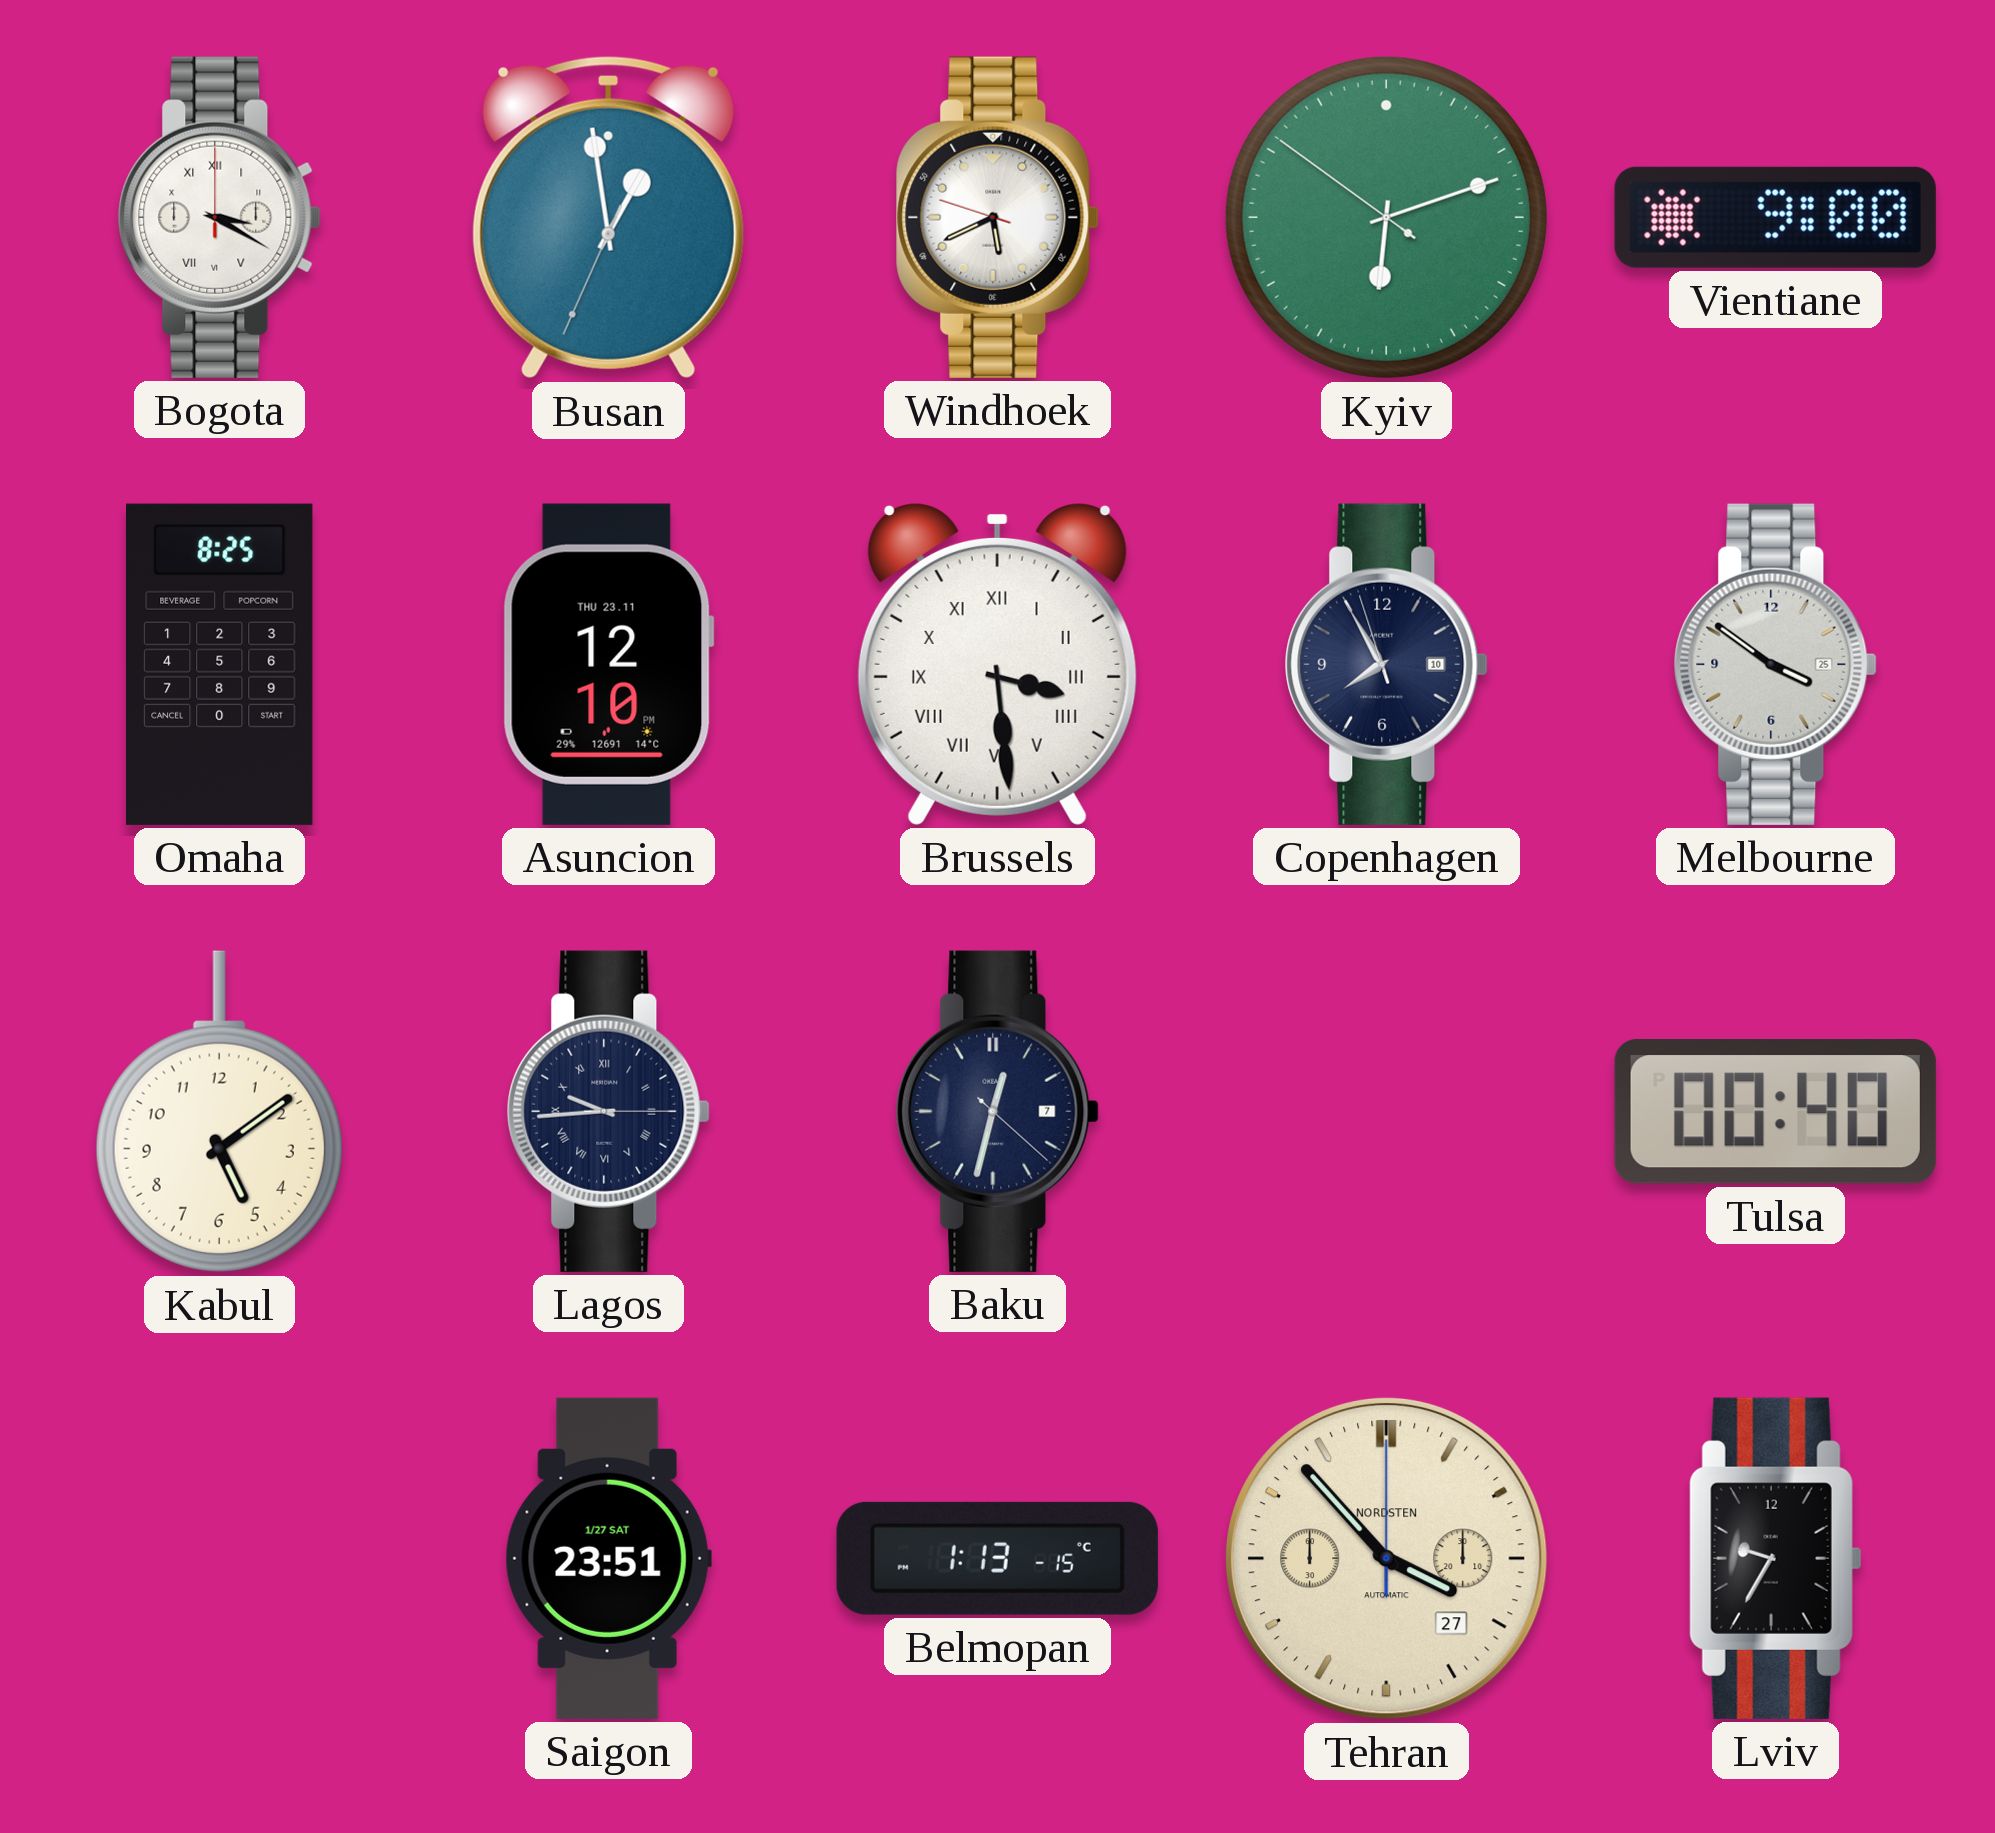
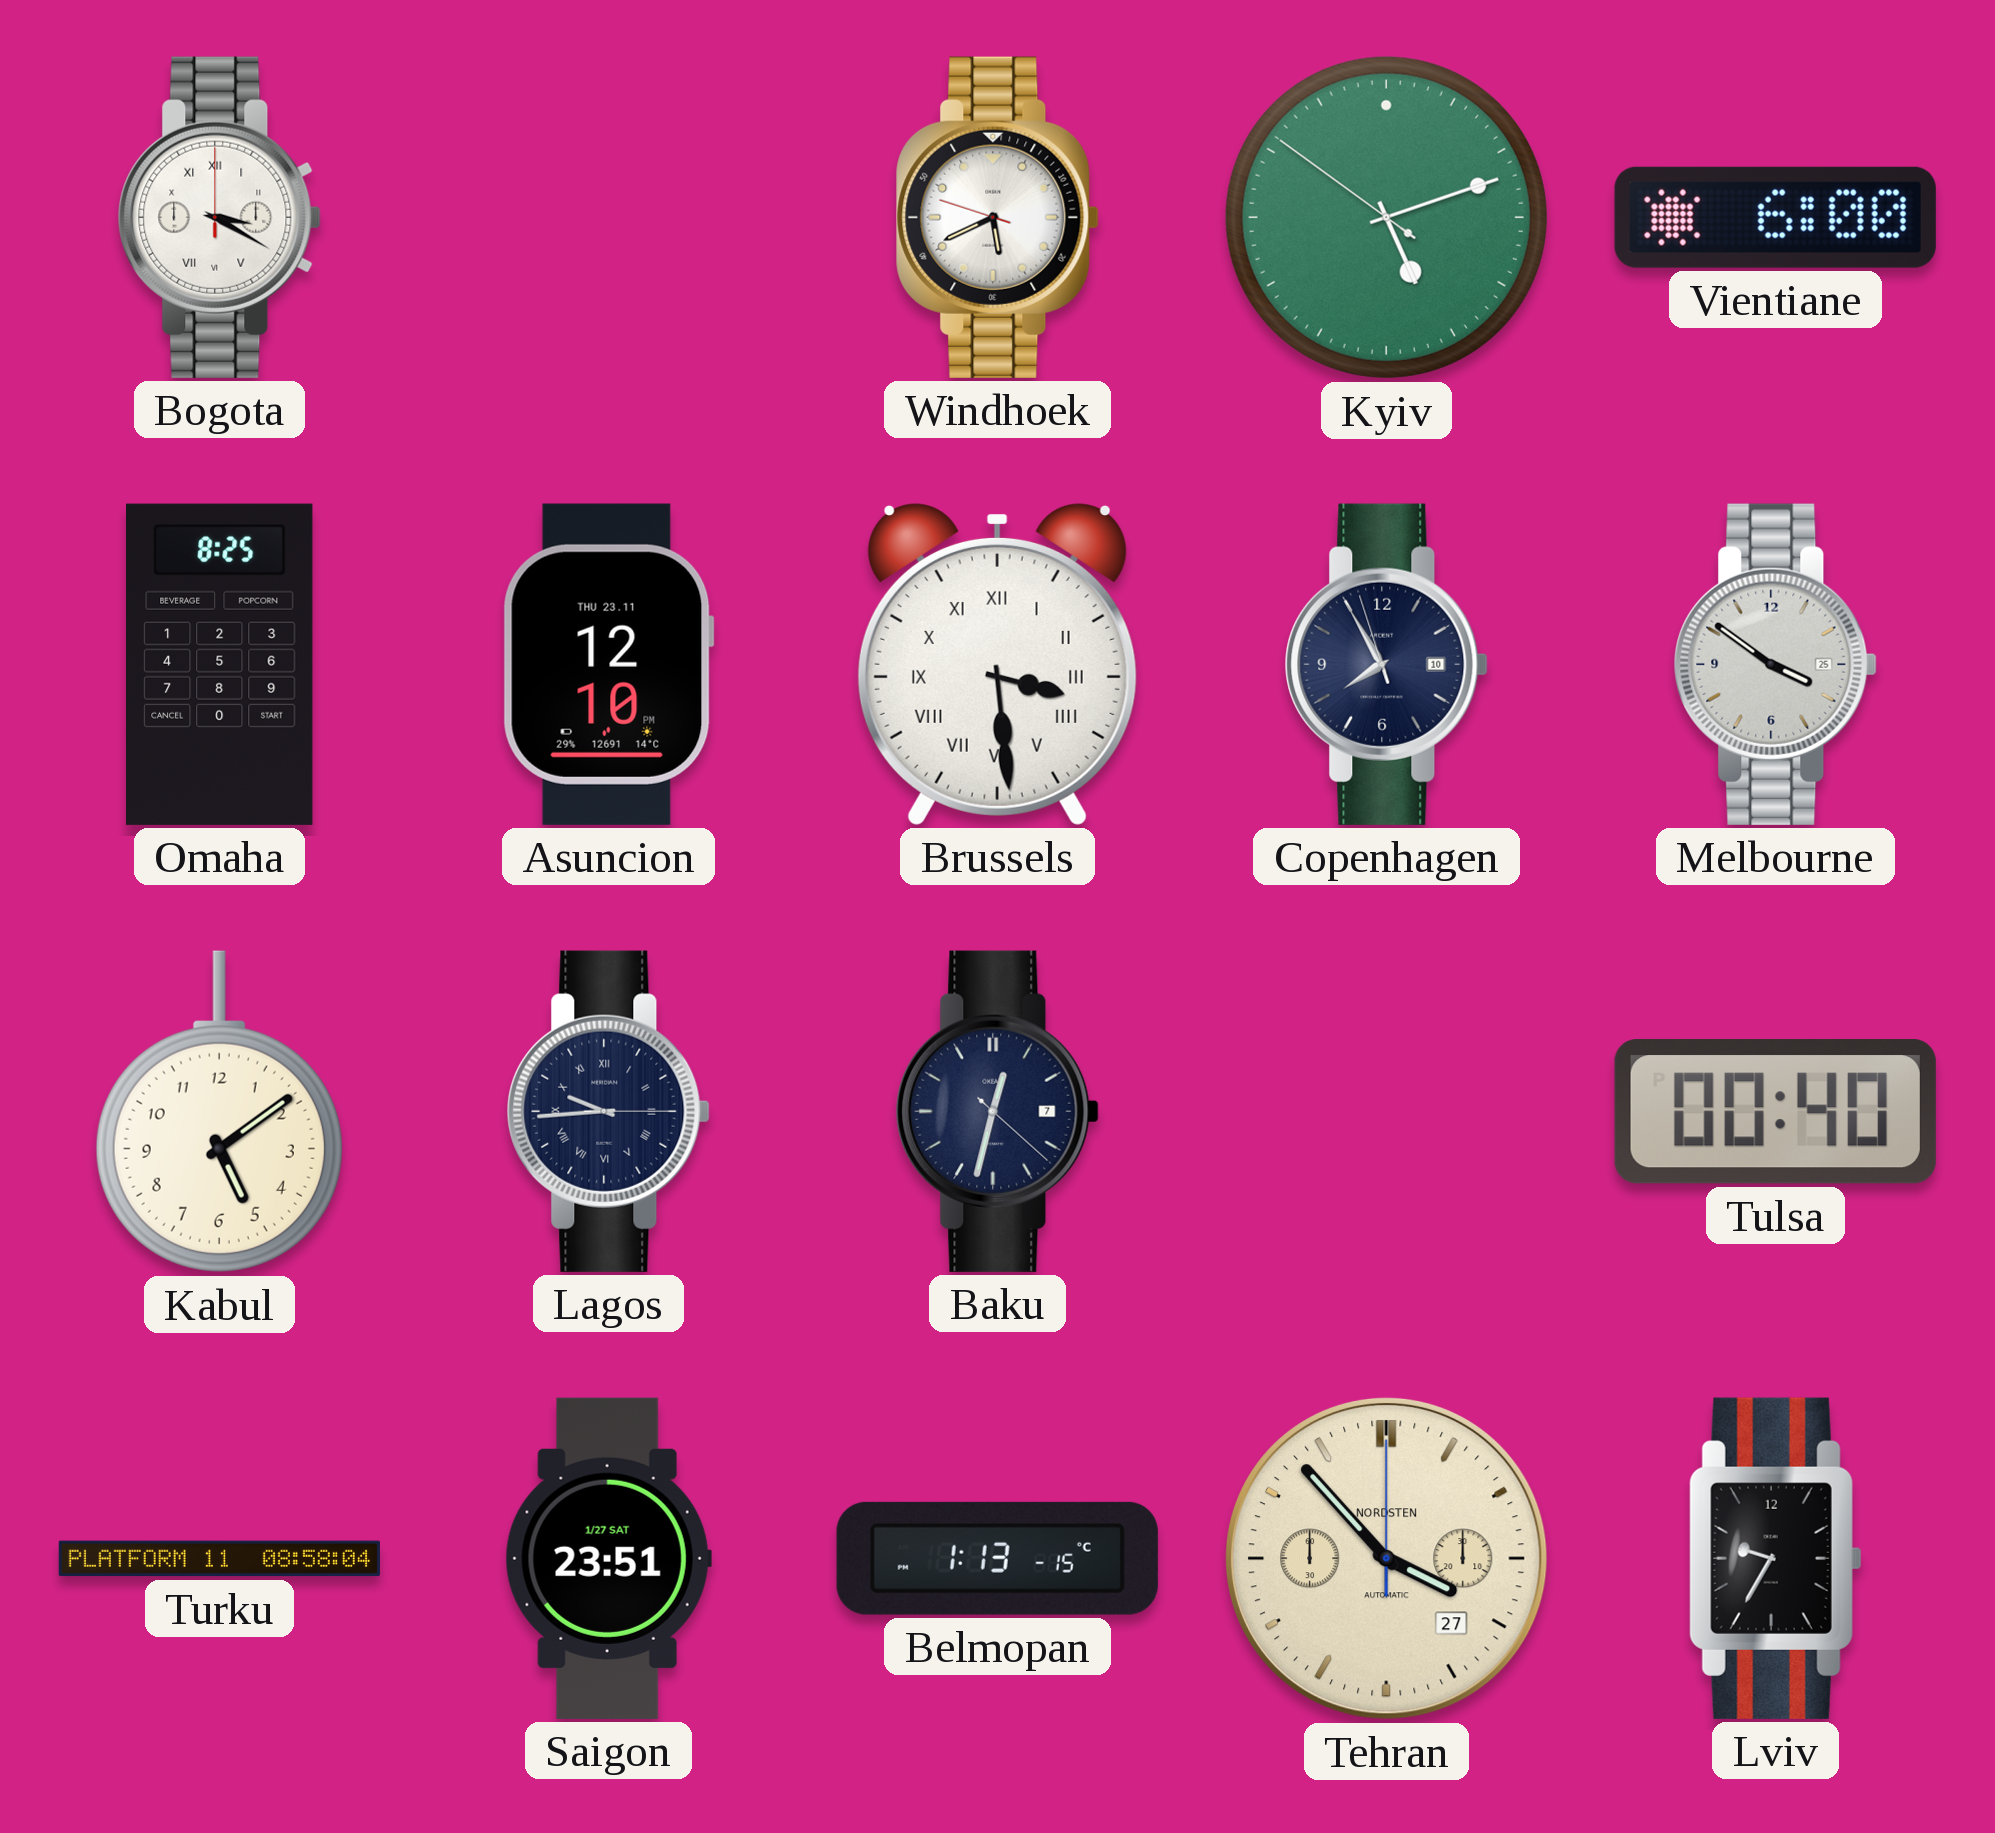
Busan: 12:58 -> none (608, 217)
Kyiv: 6:11 -> 5:11 (1386, 217)
Vientiane: 9:00 -> 6:00 (1775, 217)
Turku: none -> 08:58 (219, 1559)
